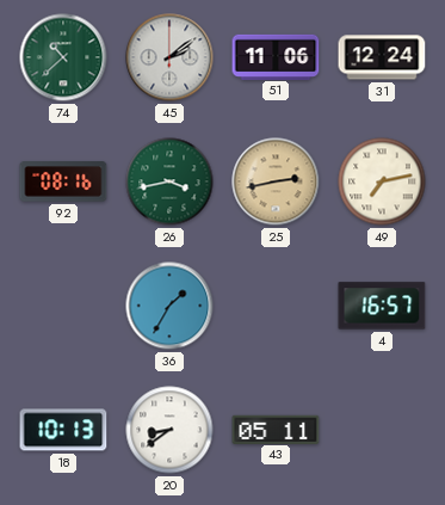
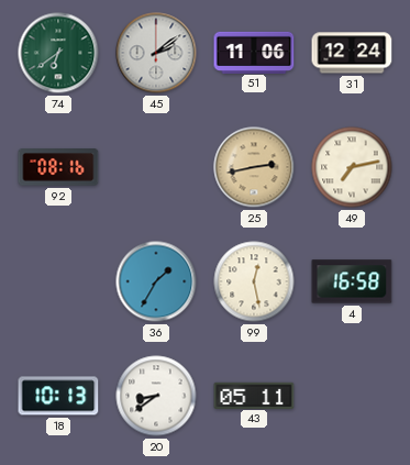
74: 10:38 -> 6:39 (58, 53)
26: 3:43 -> none (169, 181)
99: none -> 12:28 (254, 281)
4: 16:57 -> 16:58 (352, 281)
